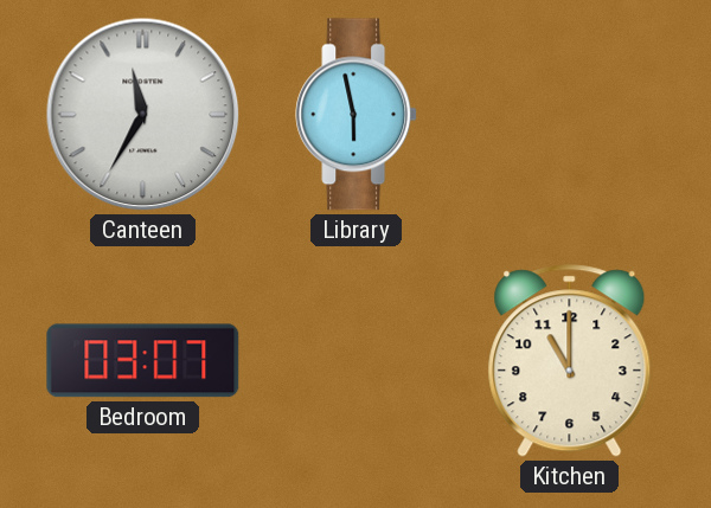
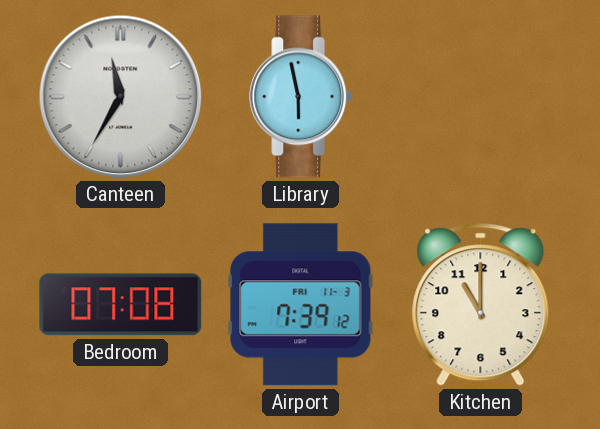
Bedroom: 03:07 -> 07:08 (121, 305)
Airport: none -> 7:39 (301, 305)
